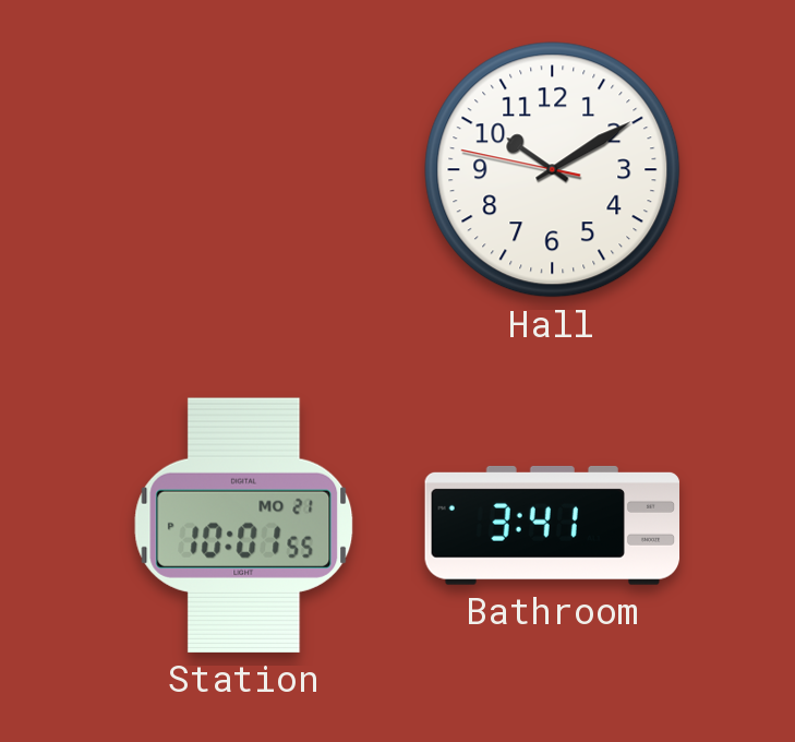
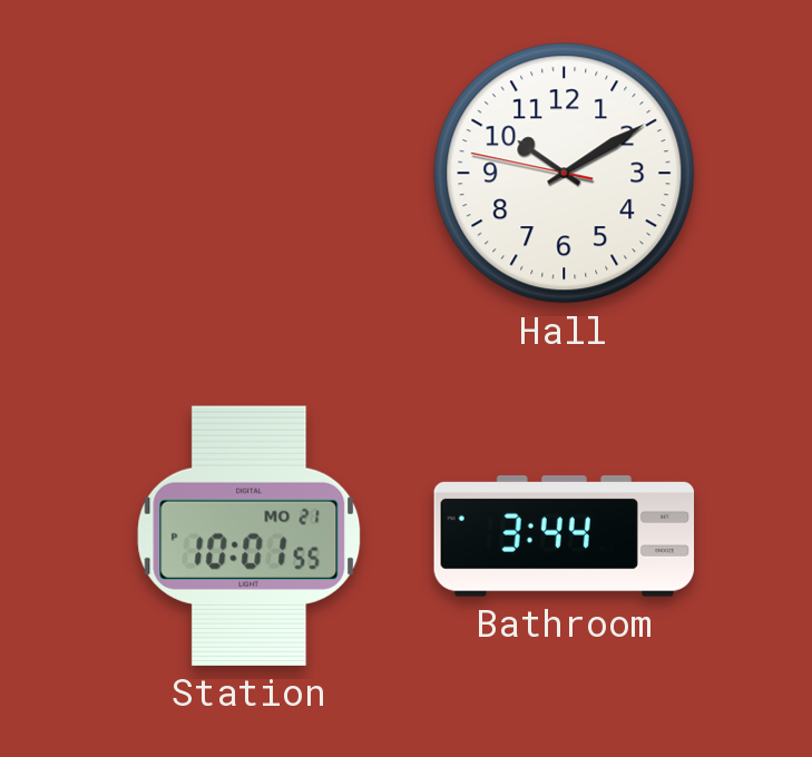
Bathroom: 3:41 -> 3:44 (565, 535)
